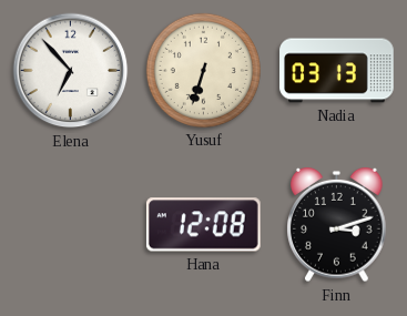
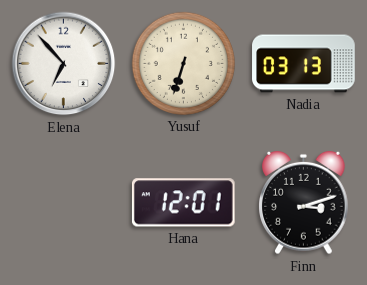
Hana: 12:08 -> 12:01 (183, 203)
